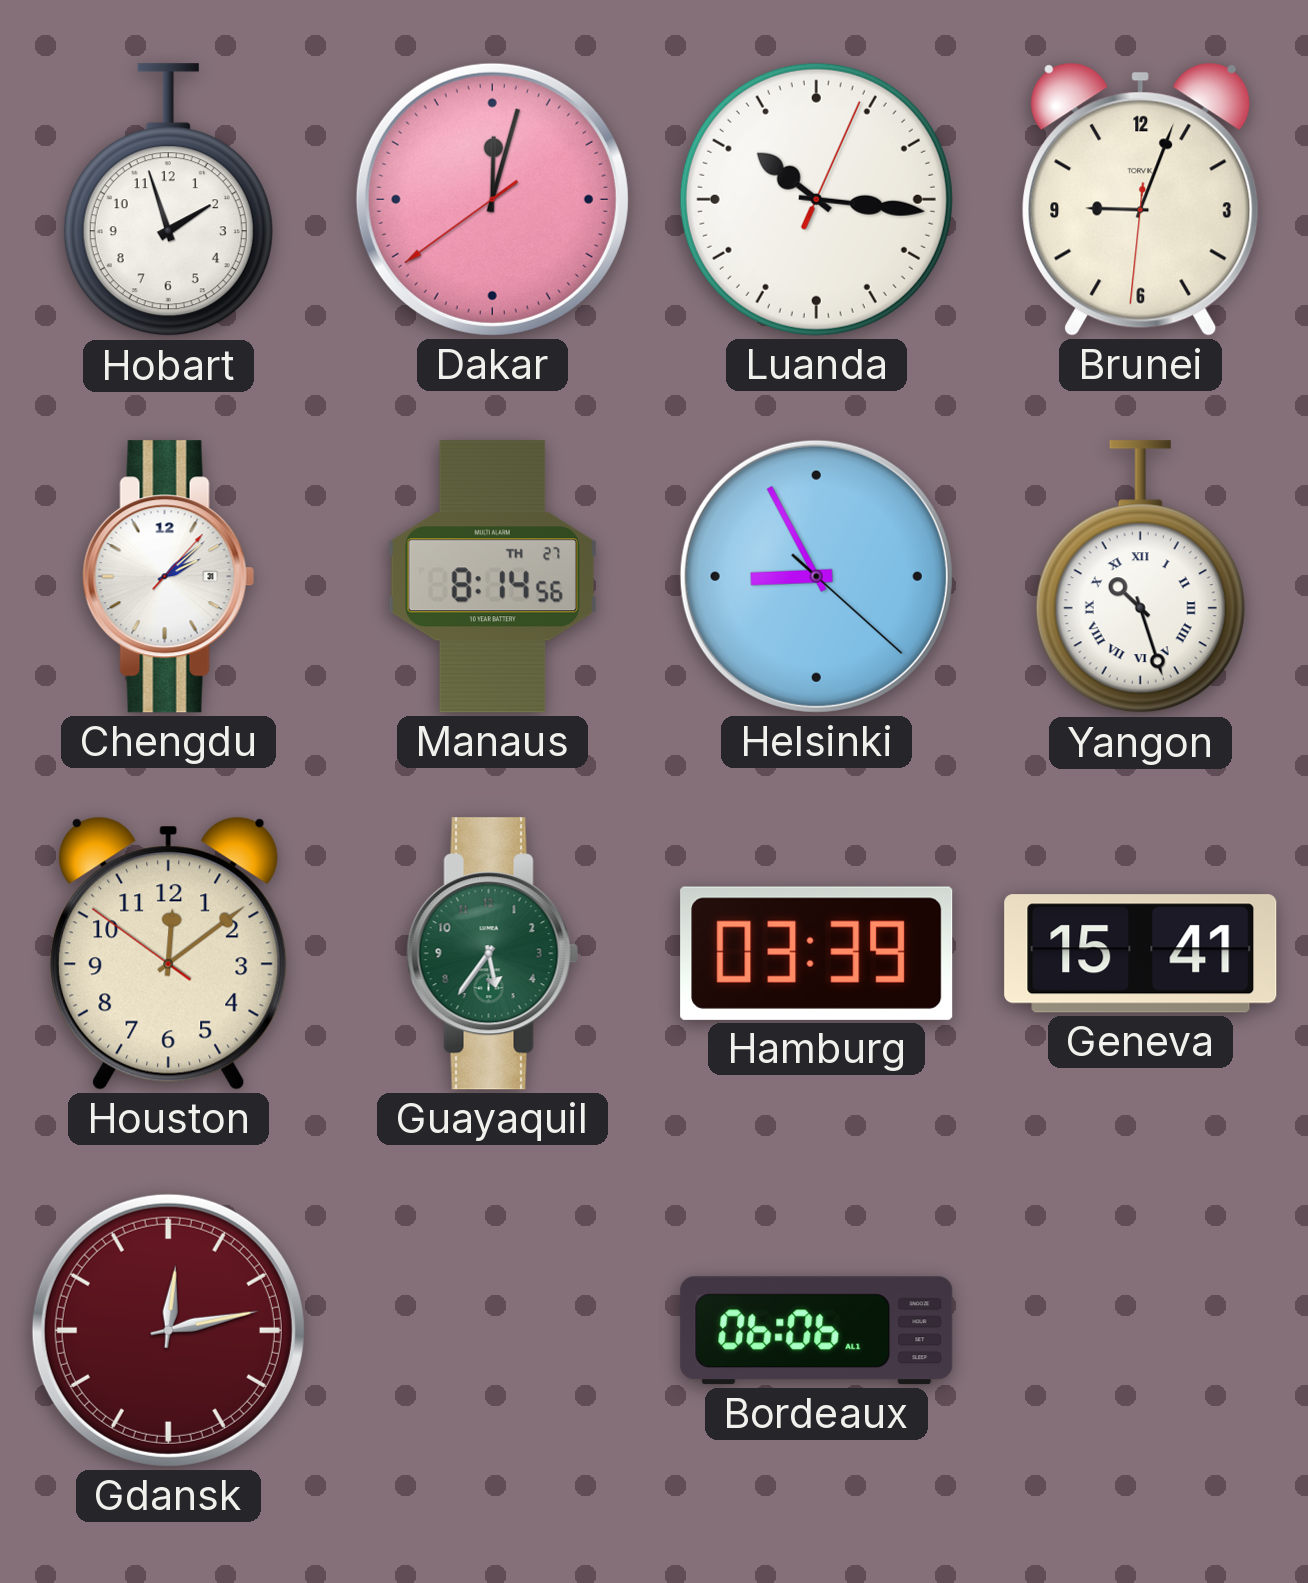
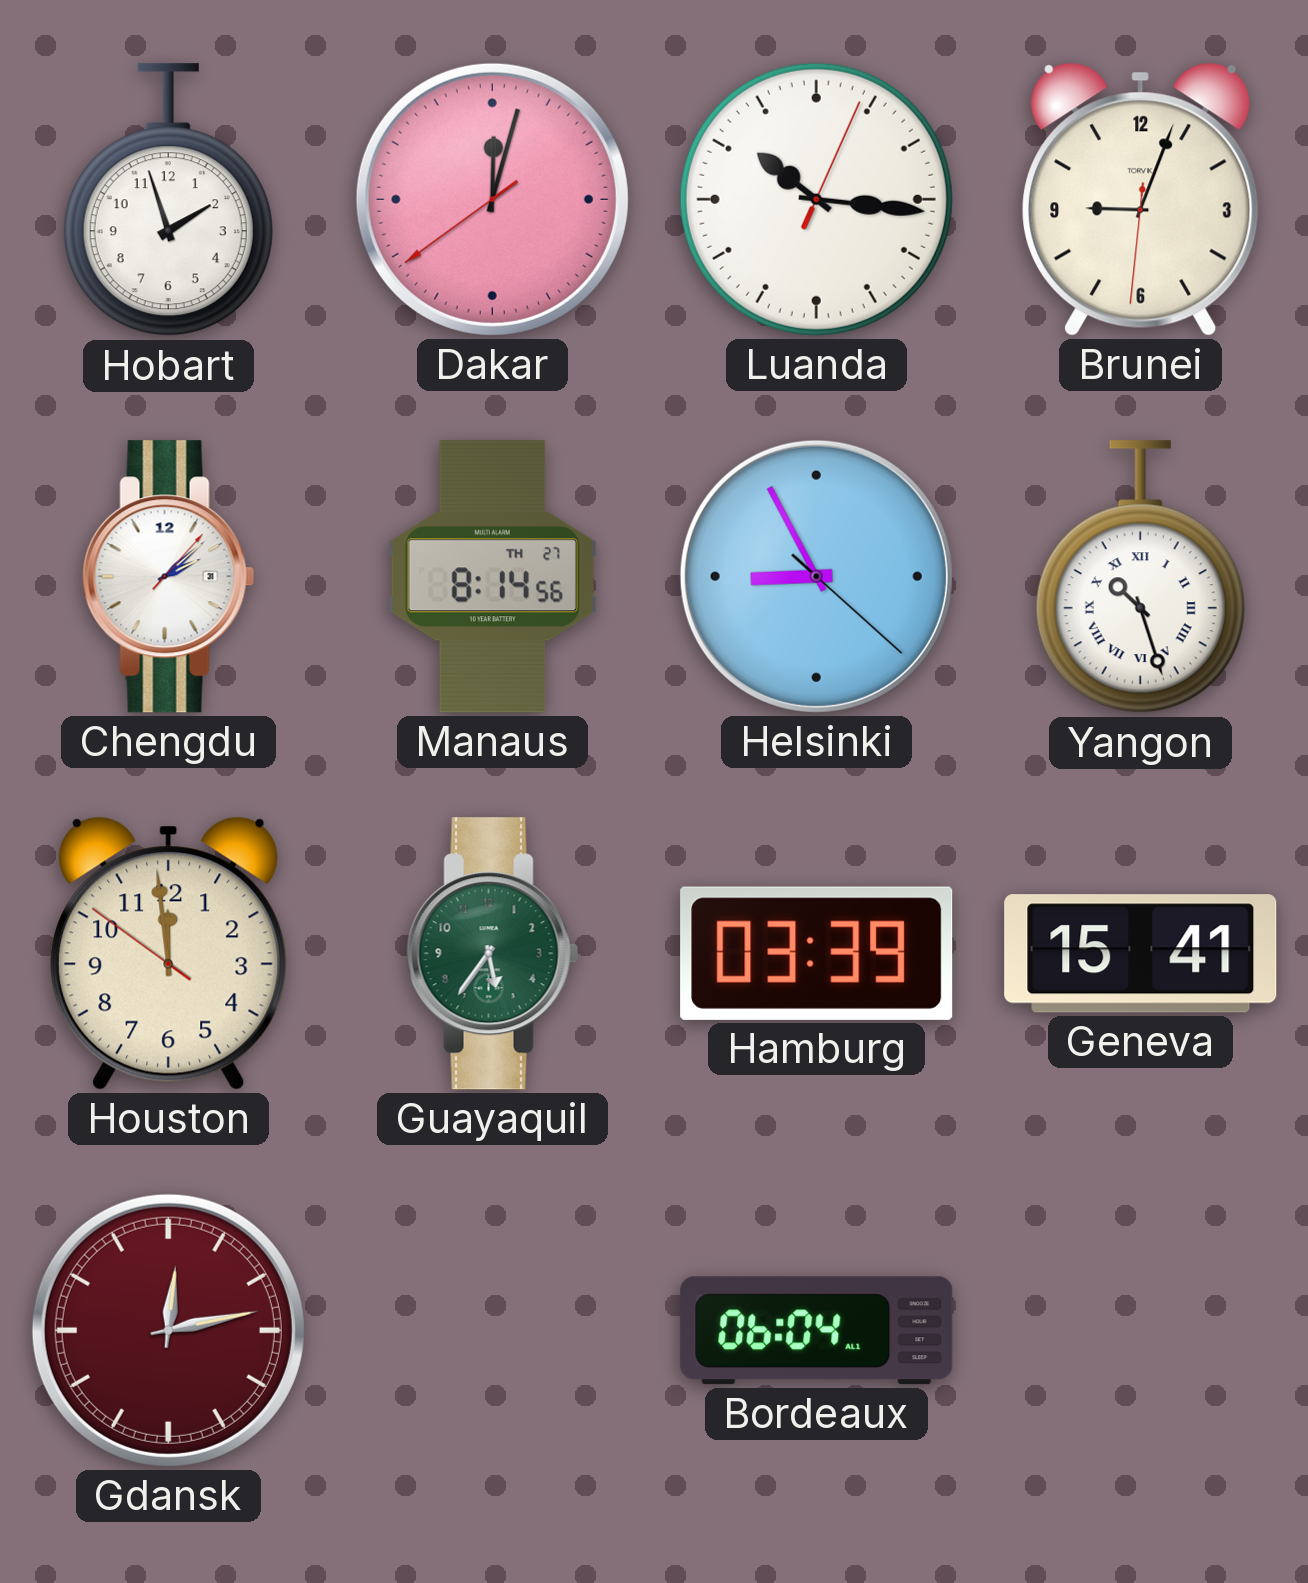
Houston: 12:08 -> 11:58 (169, 953)
Bordeaux: 06:06 -> 06:04 (817, 1331)
